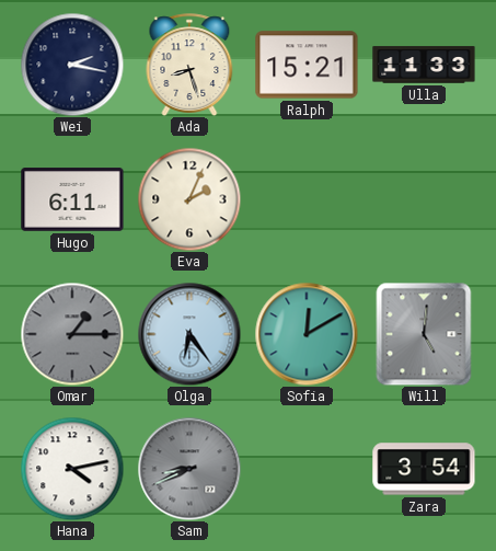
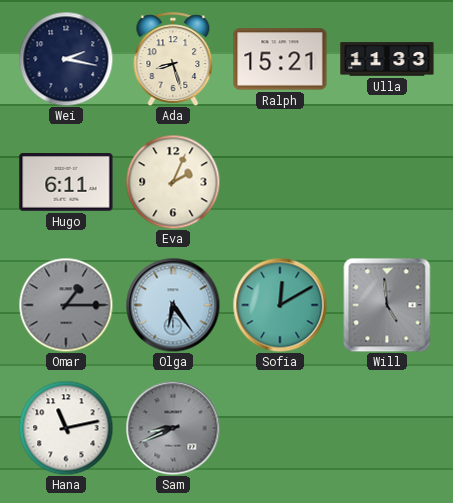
Will: 5:01 -> 4:59 (387, 305)
Hana: 4:13 -> 11:13 (66, 428)
Zara: 3:54 -> none (424, 469)
